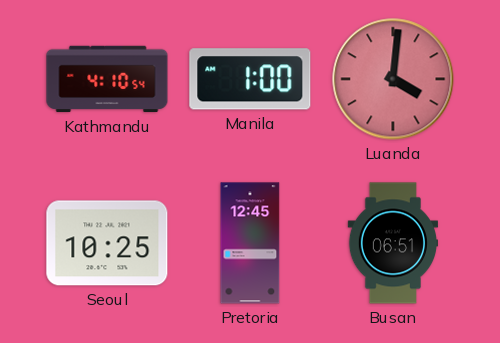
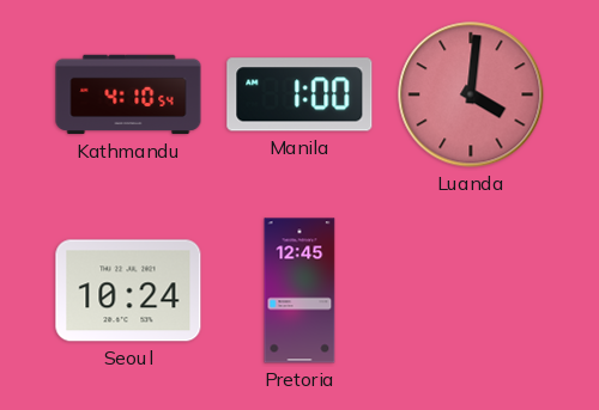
Seoul: 10:25 -> 10:24 (128, 290)
Busan: 06:51 -> none (392, 243)
